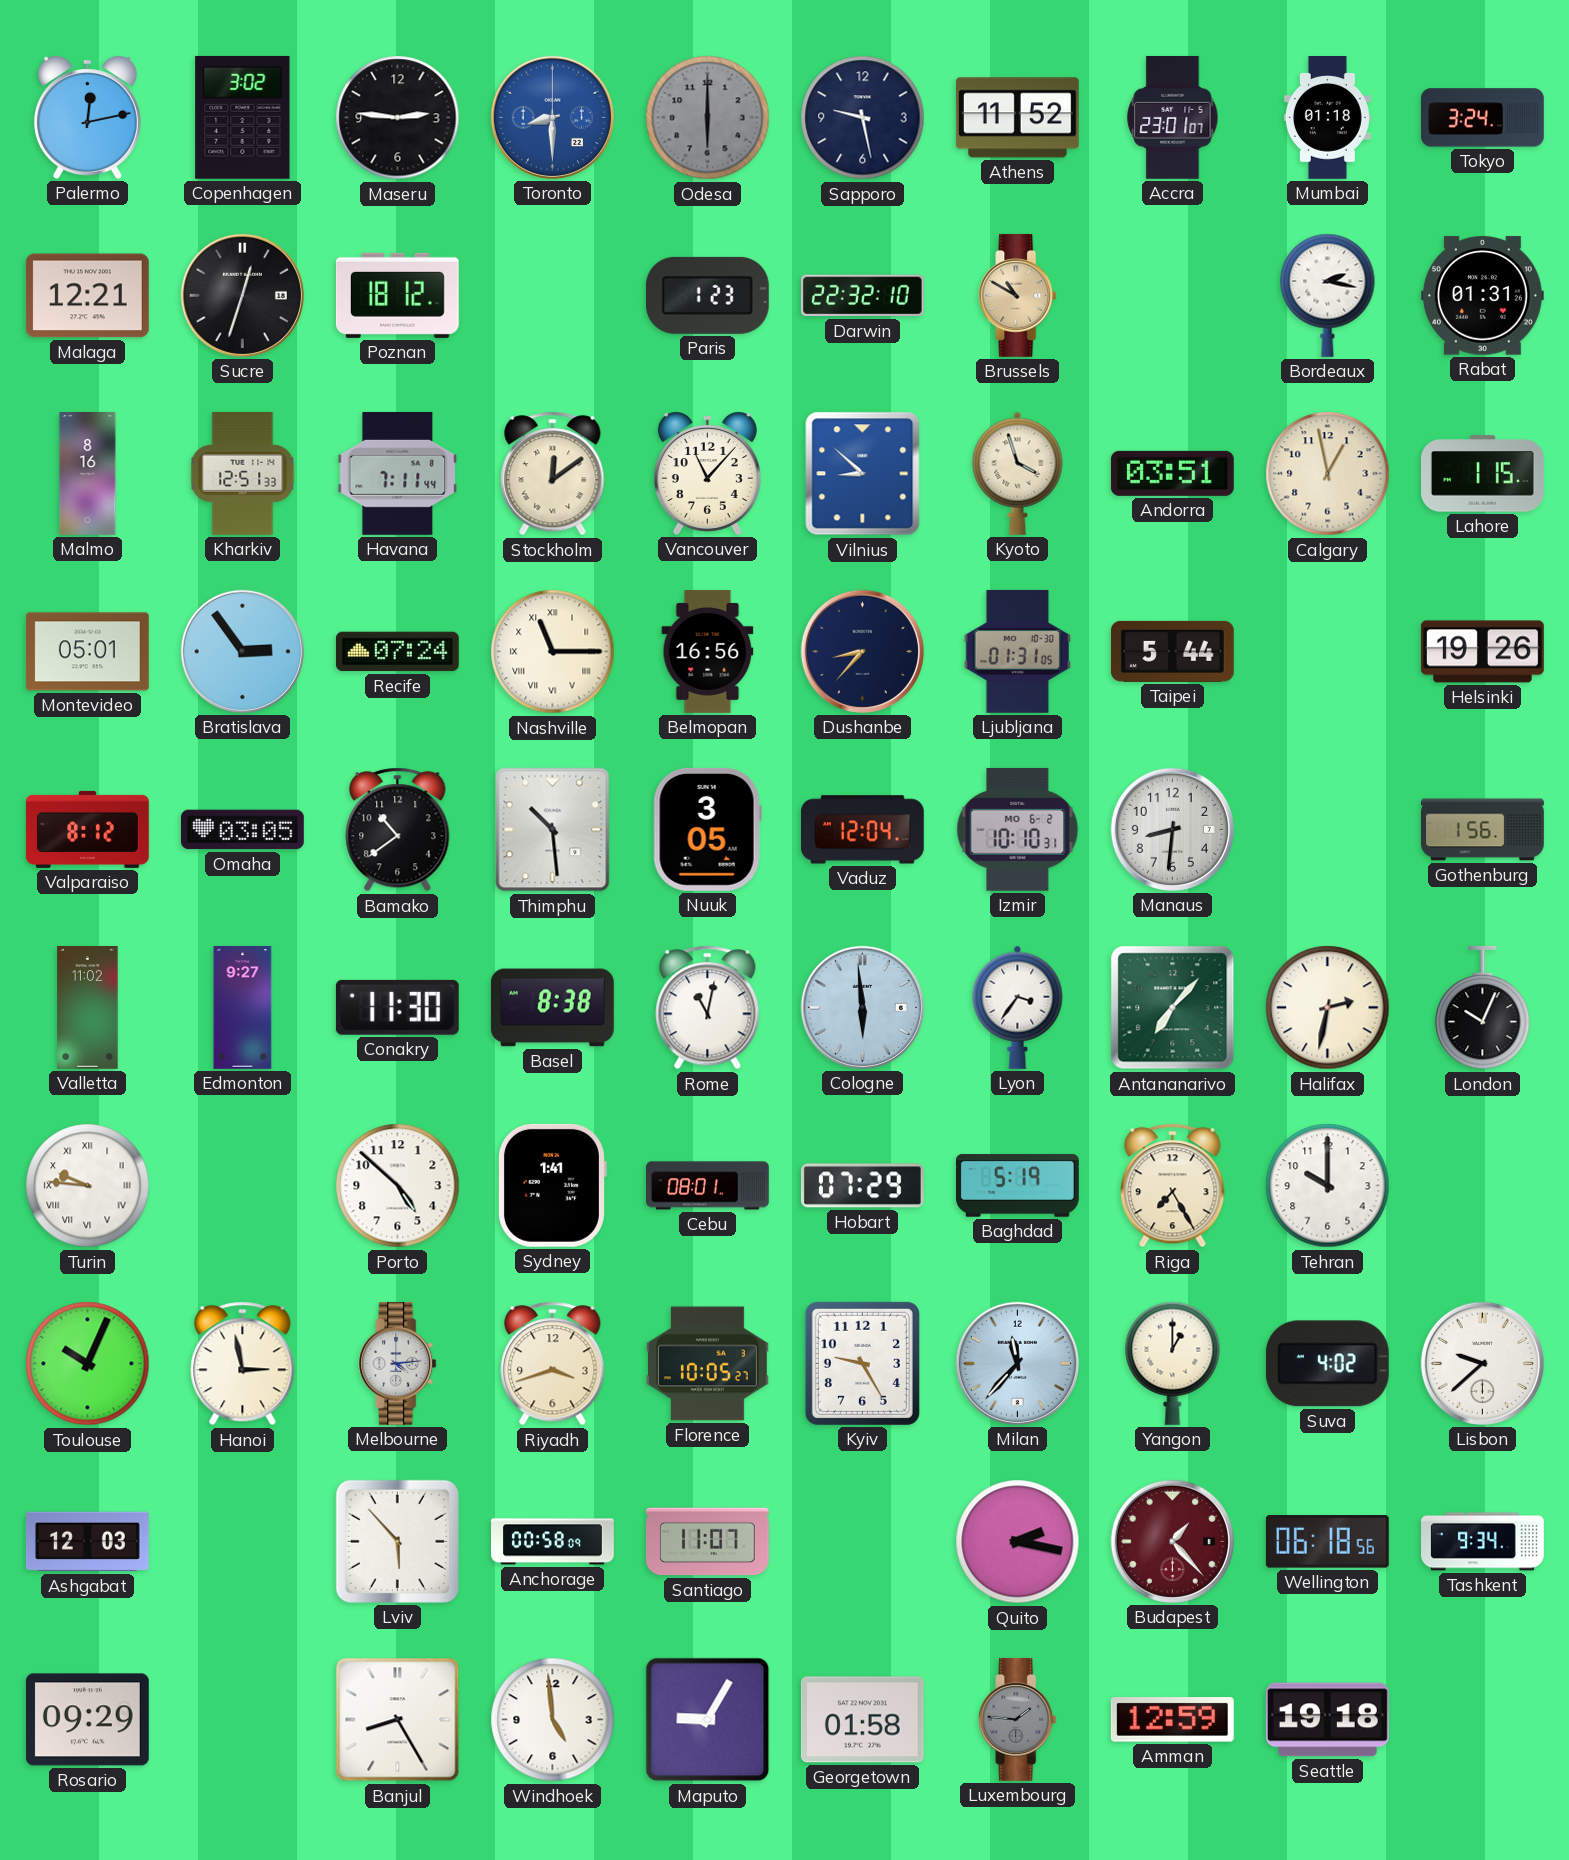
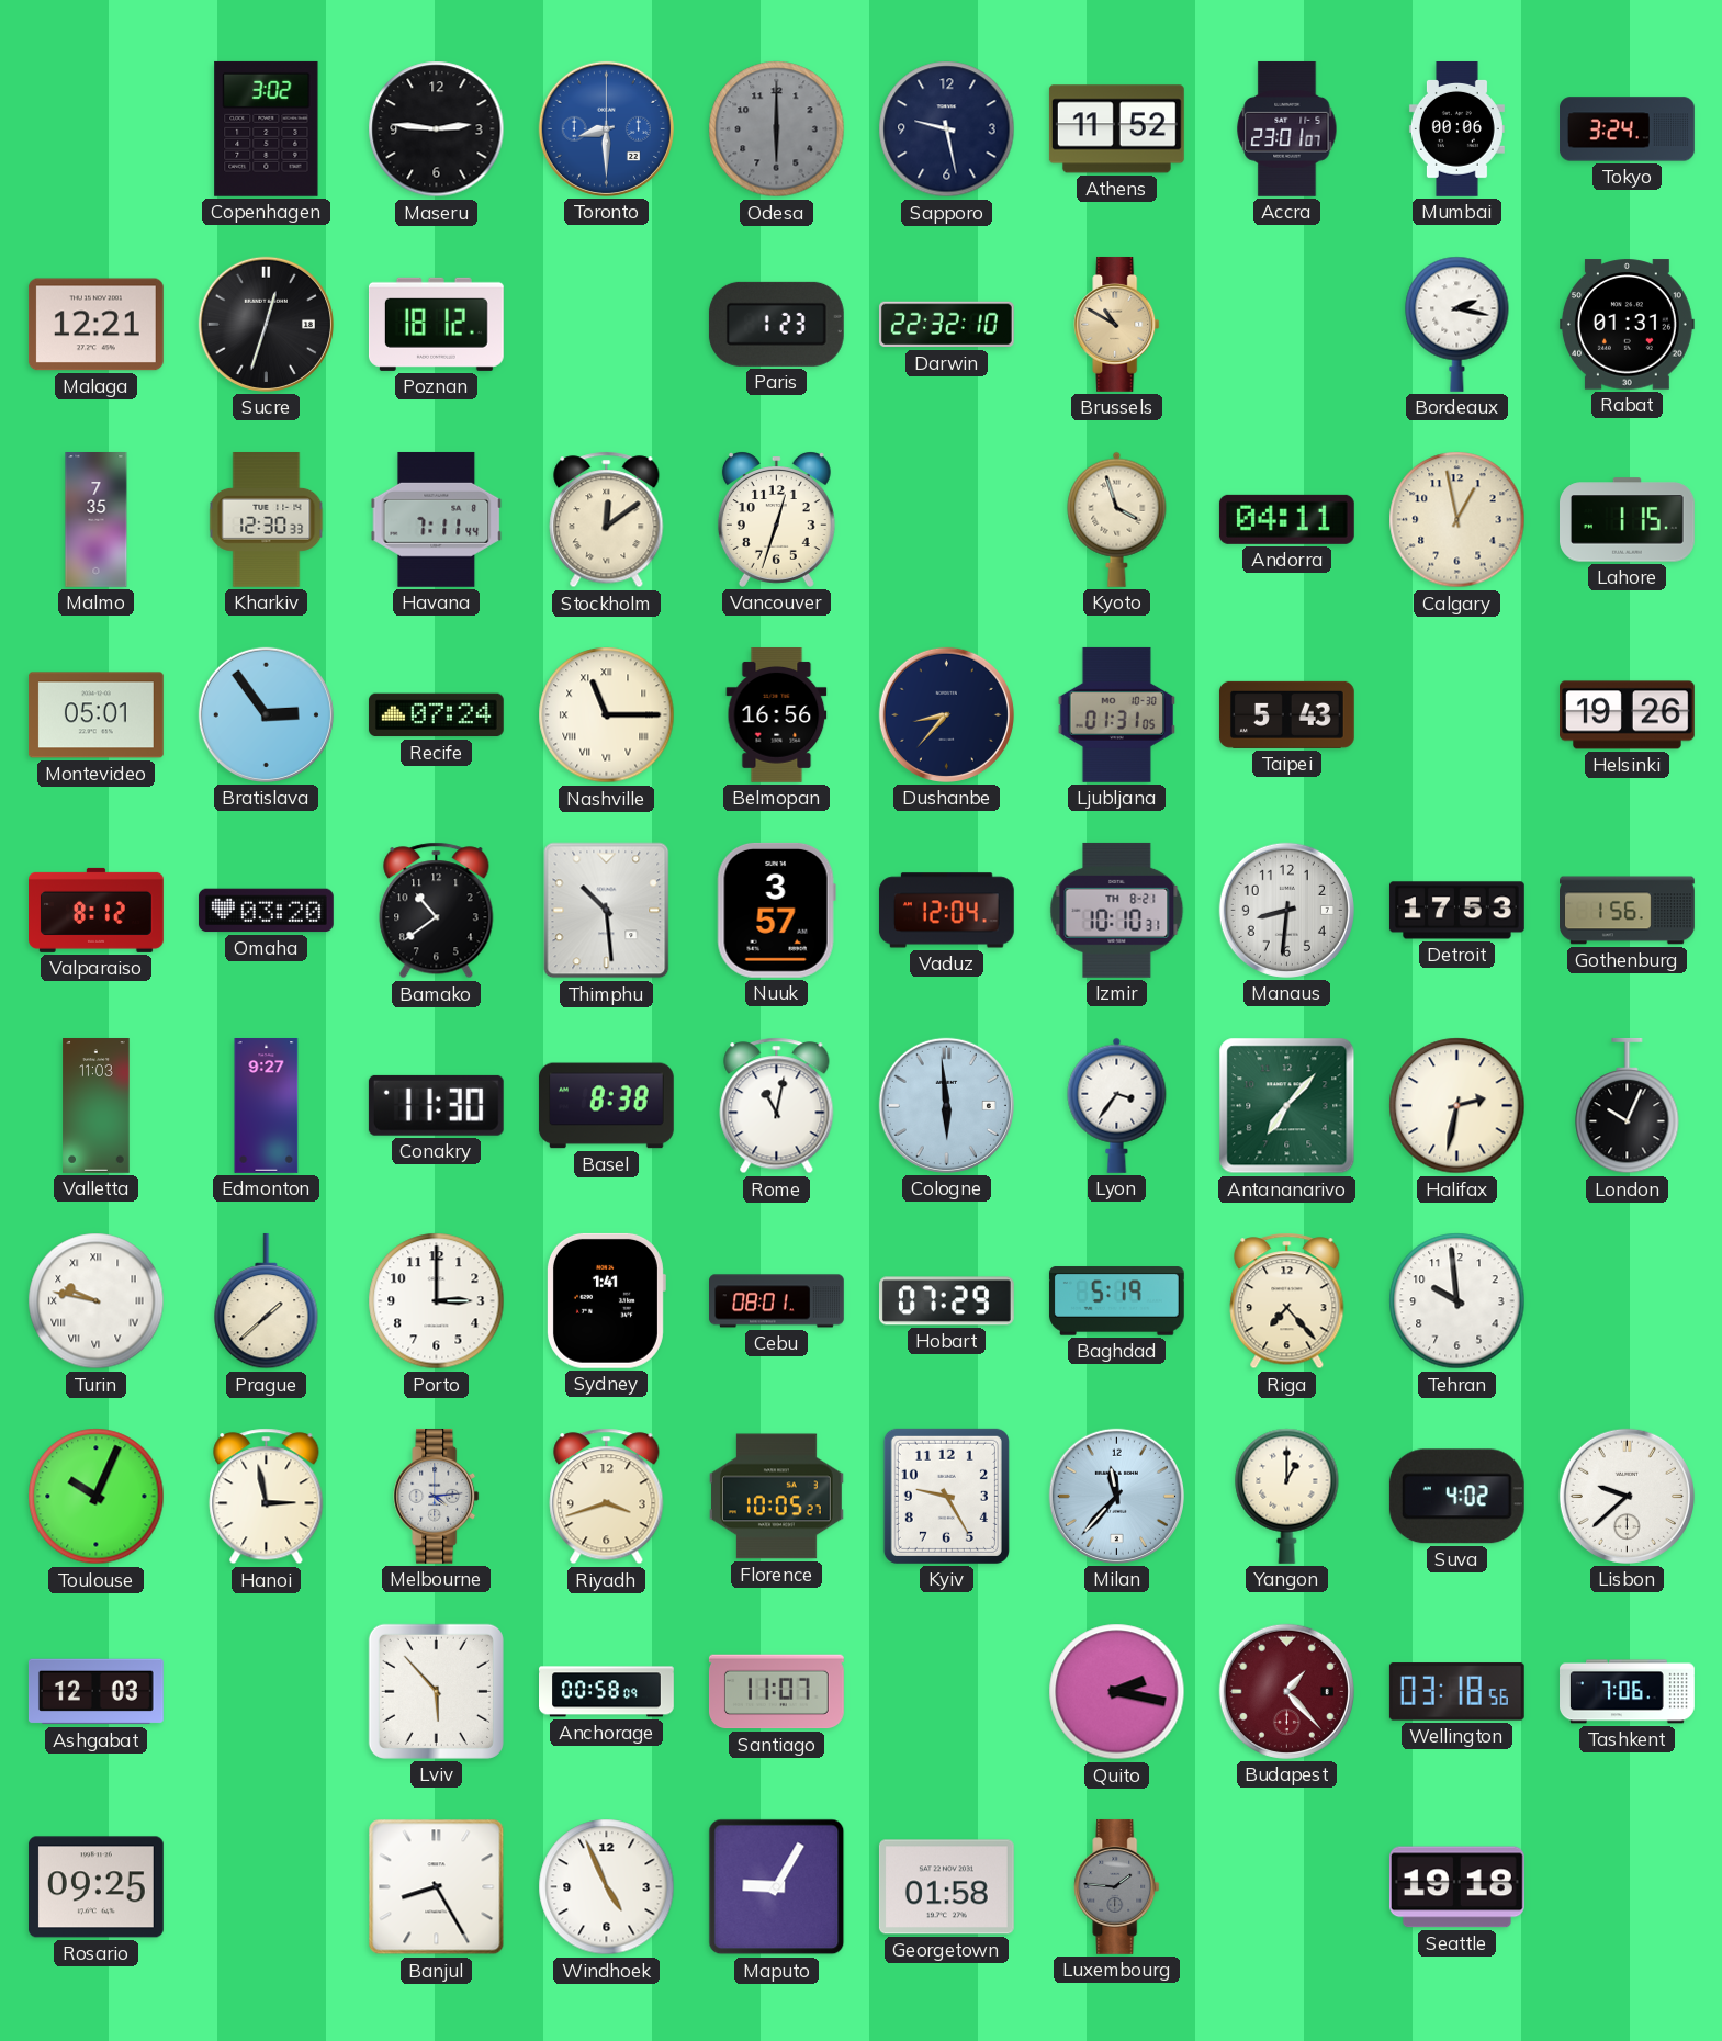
Palermo: 12:13 -> none (87, 117)
Mumbai: 01:18 -> 00:06 (1456, 129)
Malmo: 8:16 -> 7:35 (97, 520)
Kharkiv: 12:51 -> 12:30 (267, 520)
Vancouver: 11:07 -> 12:33 (776, 519)
Vilnius: 8:52 -> none (863, 474)
Andorra: 03:51 -> 04:11 (1286, 519)
Taipei: 5:44 -> 5:43 (1286, 714)
Omaha: 03:05 -> 03:20 (266, 911)
Nuuk: 3:05 -> 3:57 (776, 910)
Izmir date: MO 6-2 -> TH 8-21 (1117, 910)
Detroit: none -> 17:53 (1457, 911)
Valletta: 11:02 -> 11:03 (97, 1106)
Turin: 9:46 -> 9:47 (97, 1301)
Prague: none -> 1:38 (267, 1301)
Porto: 4:52 -> 3:00 (437, 1301)
Riga: 7:25 -> 7:23 (1287, 1301)
Tehran: 10:00 -> 9:59 (1457, 1301)
Wellington: 06:18 -> 03:18 (1456, 1692)
Tashkent: 9:34 -> 7:06 (1628, 1692)
Rosario: 09:29 -> 09:25 (95, 1887)
Windhoek: 4:59 -> 4:56 (607, 1887)
Amman: 12:59 -> none (1172, 1720)
